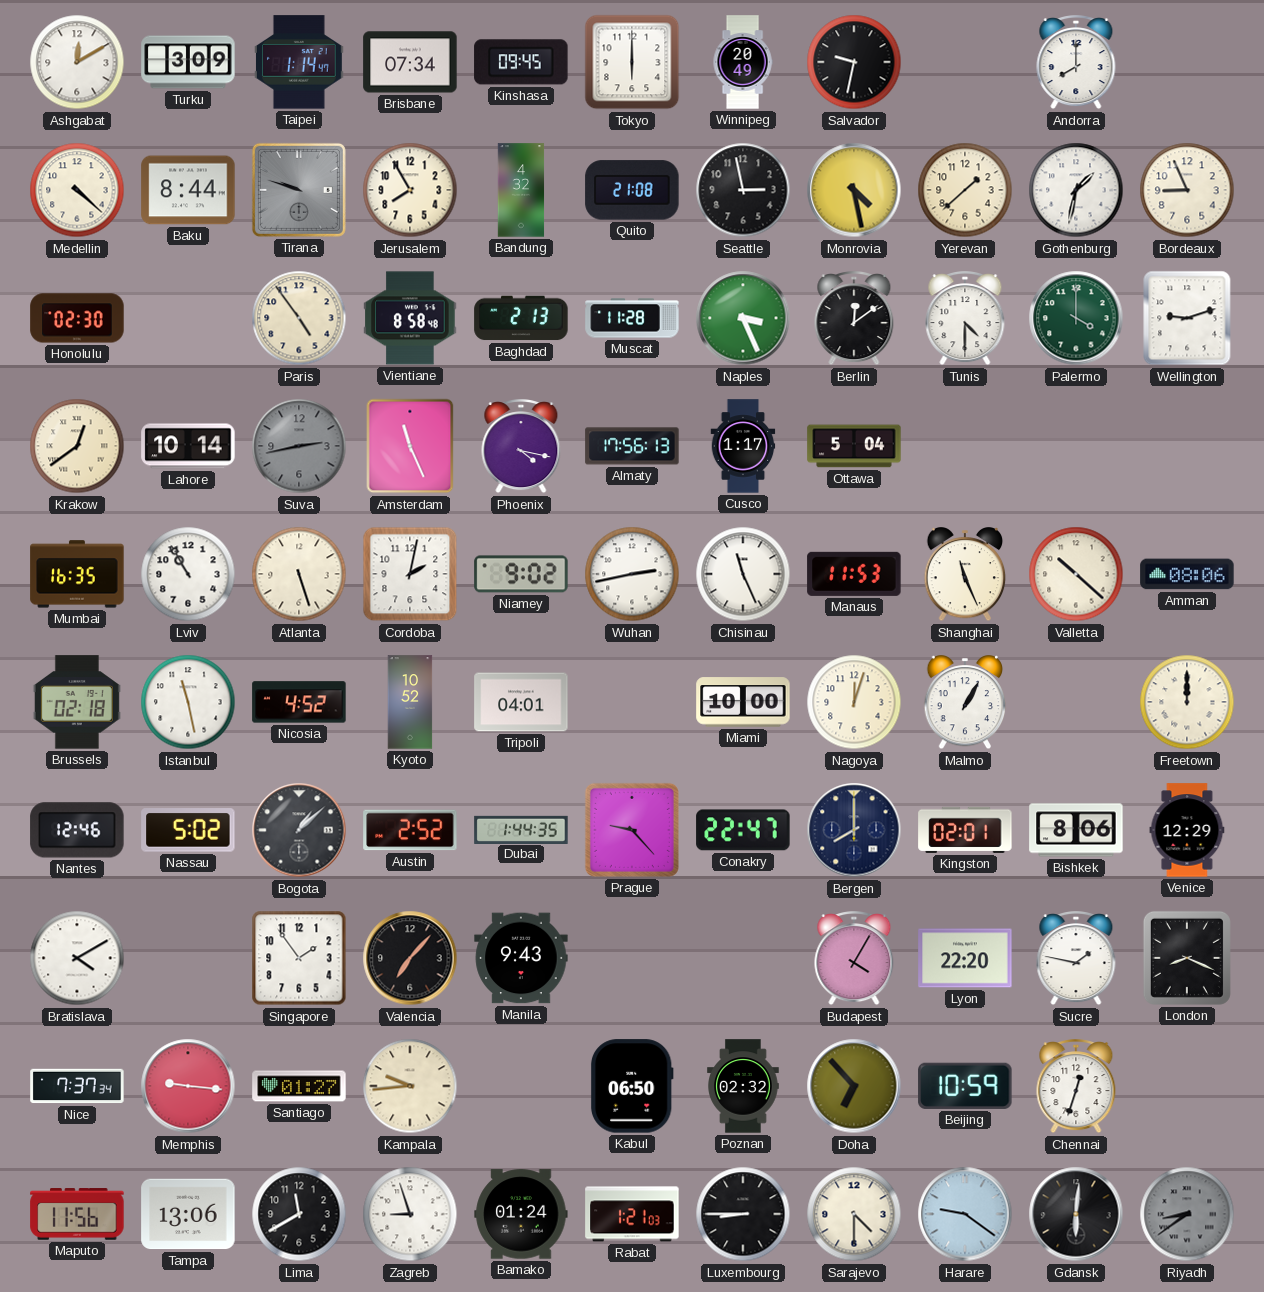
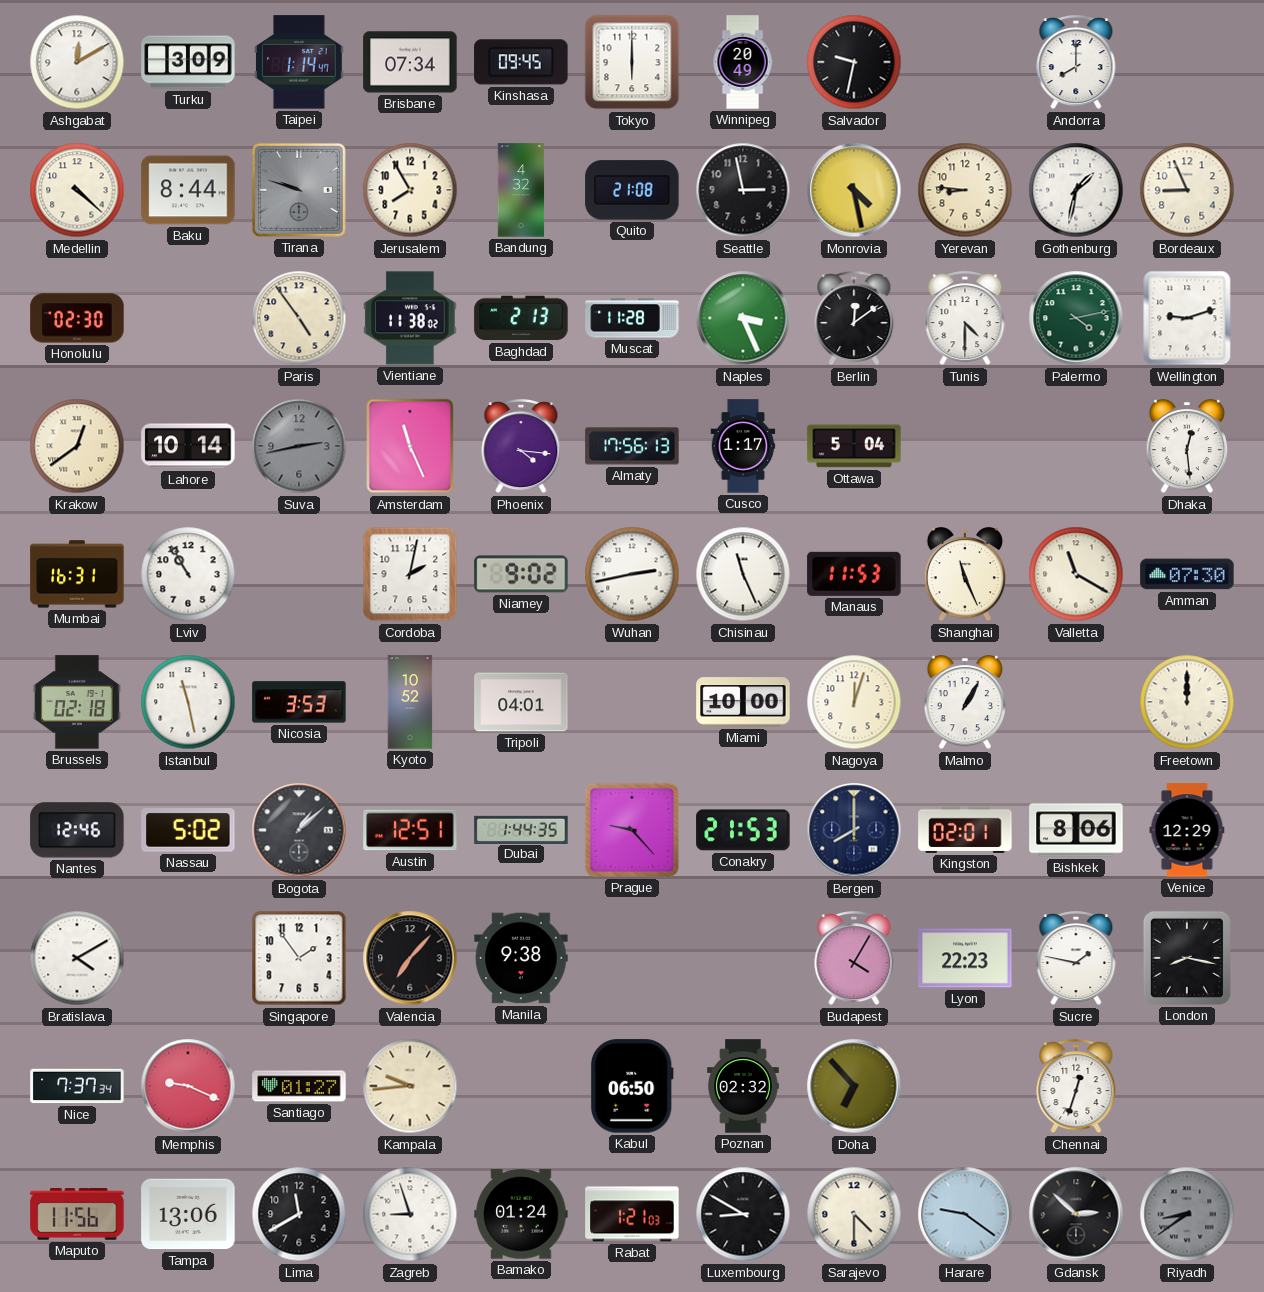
Yerevan: 1:38 -> 8:46 (965, 190)
Vientiane: 8:58 -> 11:38 (410, 318)
Palermo: 4:00 -> 4:13 (1076, 318)
Phoenix: 4:17 -> 4:16 (521, 447)
Dhaka: none -> 12:29 (1187, 447)
Mumbai: 16:35 -> 16:31 (77, 574)
Atlanta: 5:27 -> none (299, 574)
Valletta: 10:22 -> 11:20 (1076, 574)
Amman: 08:06 -> 07:30 (1187, 574)
Nicosia: 4:52 -> 3:53 (299, 702)
Austin: 2:52 -> 12:51 (410, 830)
Conakry: 22:47 -> 21:53 (743, 830)
Manila: 9:43 -> 9:38 (521, 958)
Lyon: 22:20 -> 22:23 (965, 958)
London: 8:19 -> 8:17 (1187, 958)
Memphis: 9:16 -> 9:19 (188, 1086)
Beijing: 10:59 -> none (965, 1086)
Luxembourg: 8:45 -> 8:50 (743, 1214)
Gdansk: 6:01 -> 2:52 (1076, 1214)
